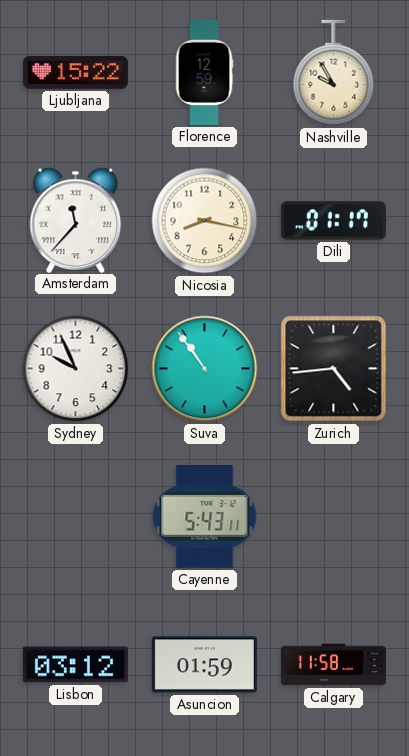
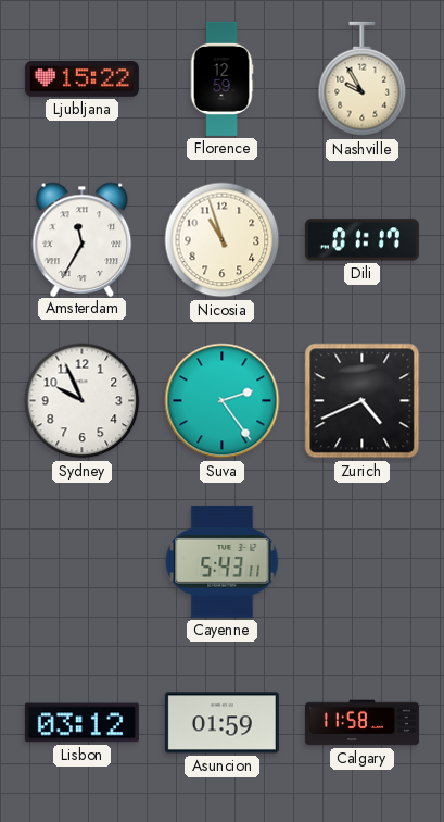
Amsterdam: 11:37 -> 11:35 (83, 239)
Nicosia: 8:17 -> 10:57 (223, 240)
Suva: 10:54 -> 2:24 (223, 401)
Zurich: 4:44 -> 4:41 (363, 401)
